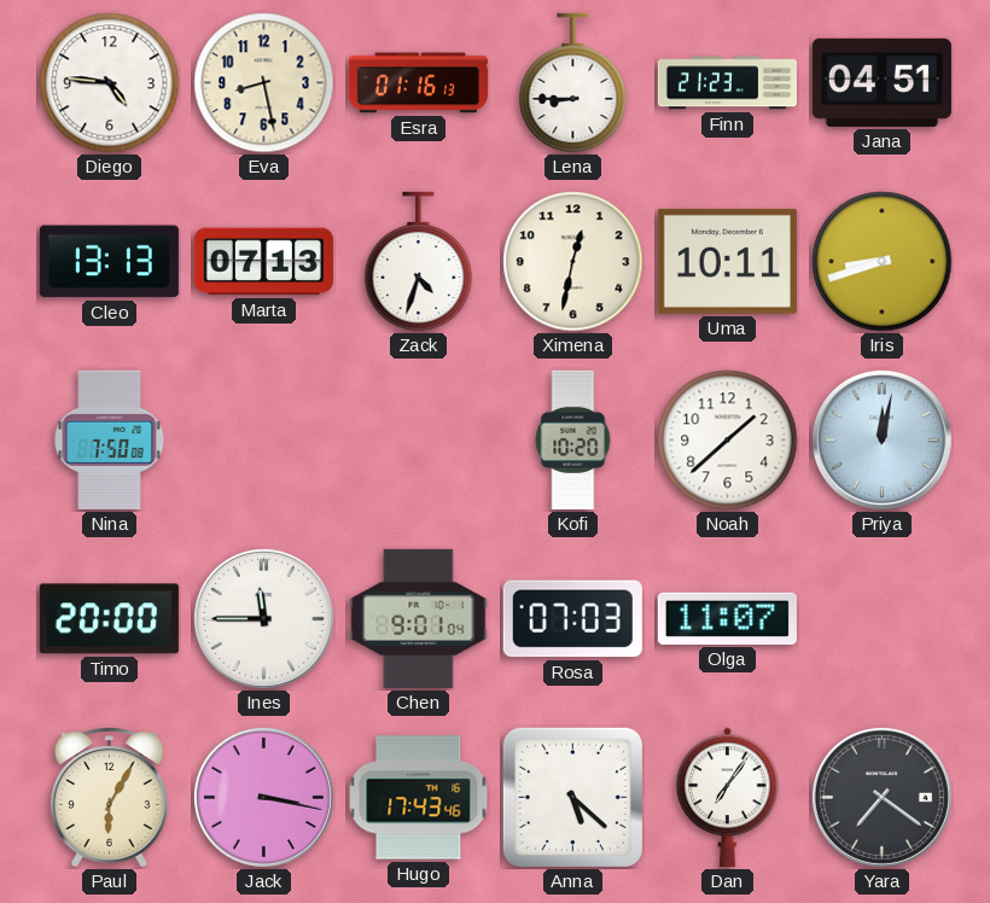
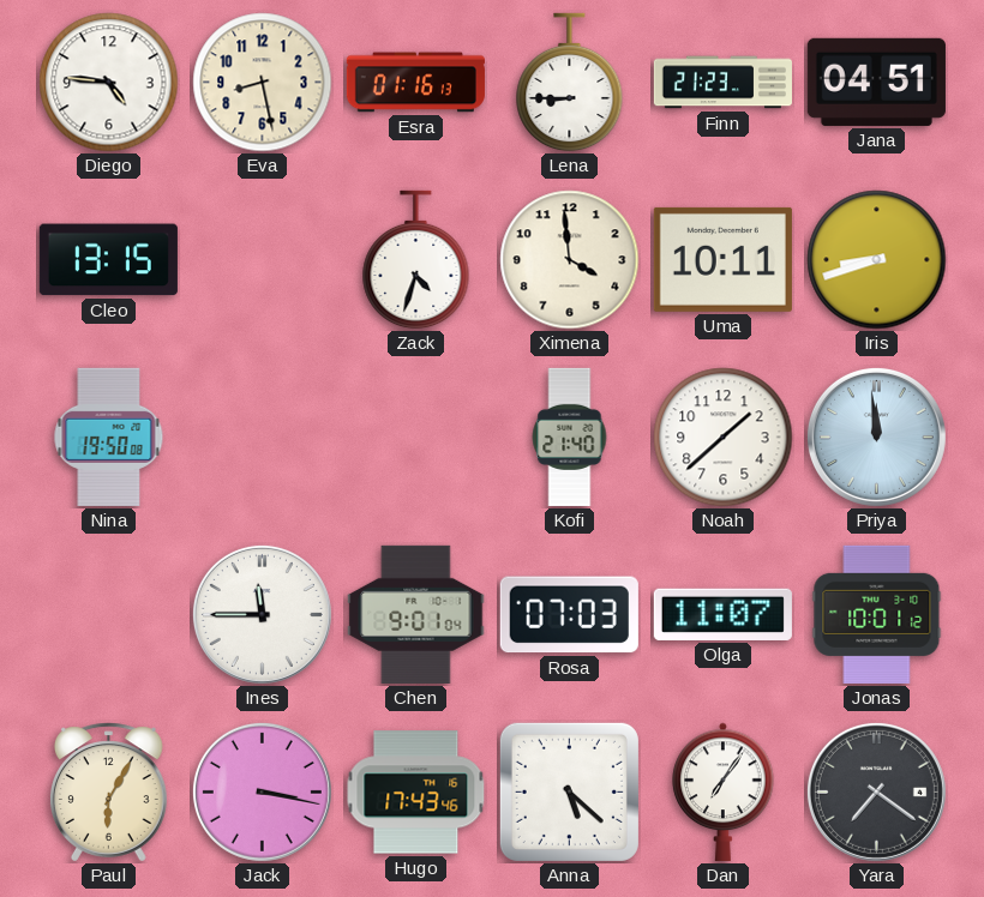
Cleo: 13:13 -> 13:15 (108, 260)
Marta: 07:13 -> none (263, 262)
Ximena: 12:32 -> 3:59 (570, 260)
Nina: 7:50 -> 19:50 (109, 437)
Kofi: 10:20 -> 21:40 (570, 437)
Priya: 12:02 -> 11:59 (876, 437)
Timo: 20:00 -> none (109, 619)
Jonas: none -> 10:01 (877, 614)
